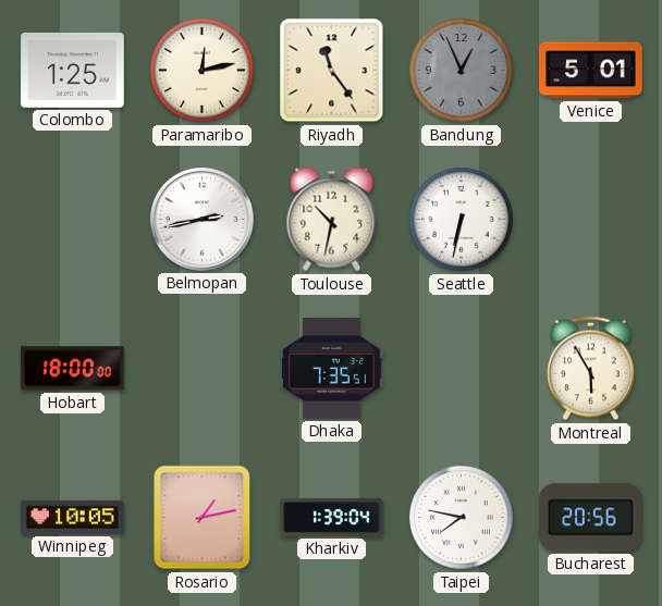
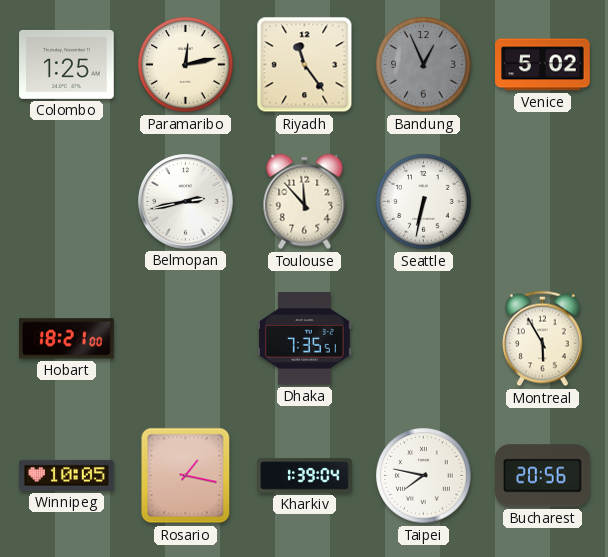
Venice: 5:01 -> 5:02 (543, 65)
Toulouse: 10:32 -> 11:53 (305, 202)
Hobart: 18:00 -> 18:21 (67, 339)
Rosario: 1:13 -> 1:17 (186, 476)
